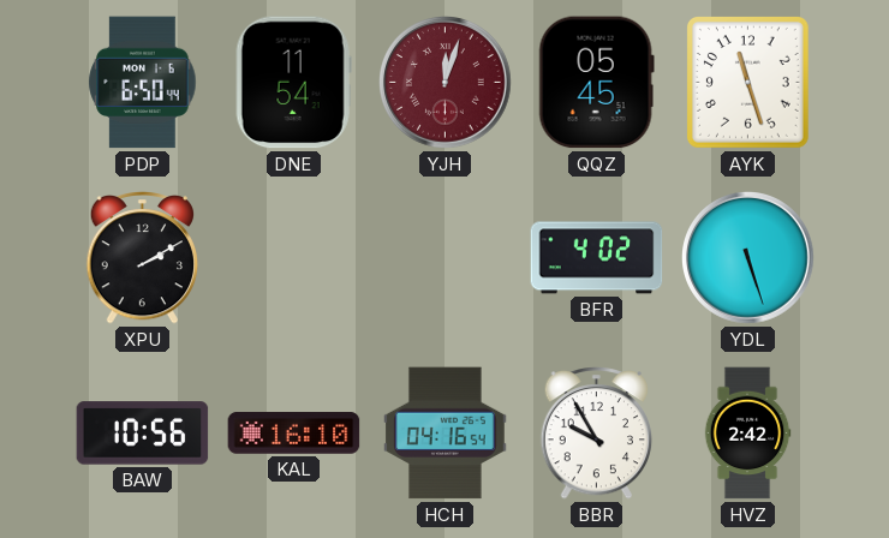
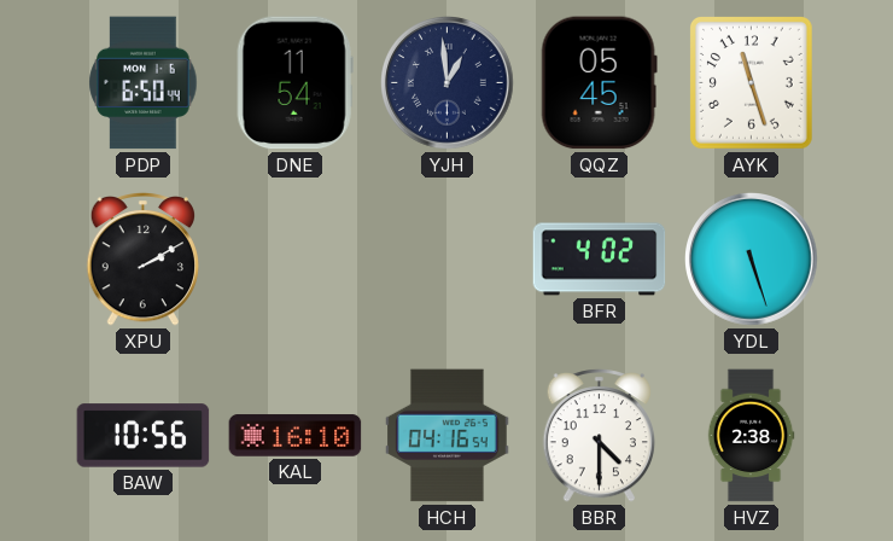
YJH: 12:03 -> 12:59 (448, 83)
YJH dial: burgundy -> navy (448, 83)
BBR: 9:55 -> 4:30 (599, 436)
HVZ: 2:42 -> 2:38 (751, 436)
